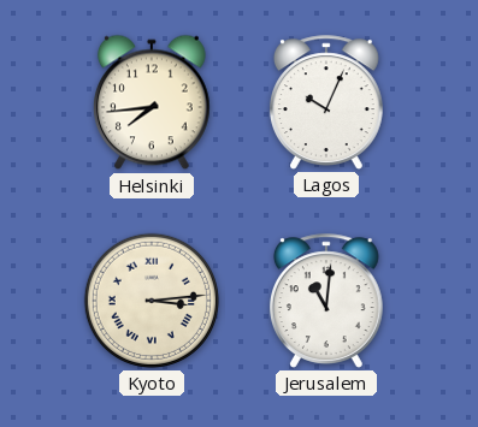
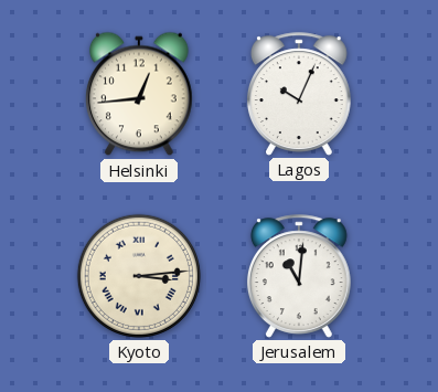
Helsinki: 7:44 -> 12:44 (139, 94)
